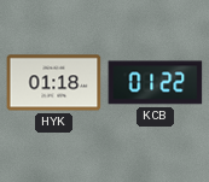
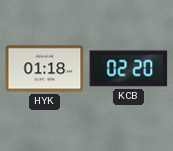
KCB: 01:22 -> 02:20 (128, 69)
